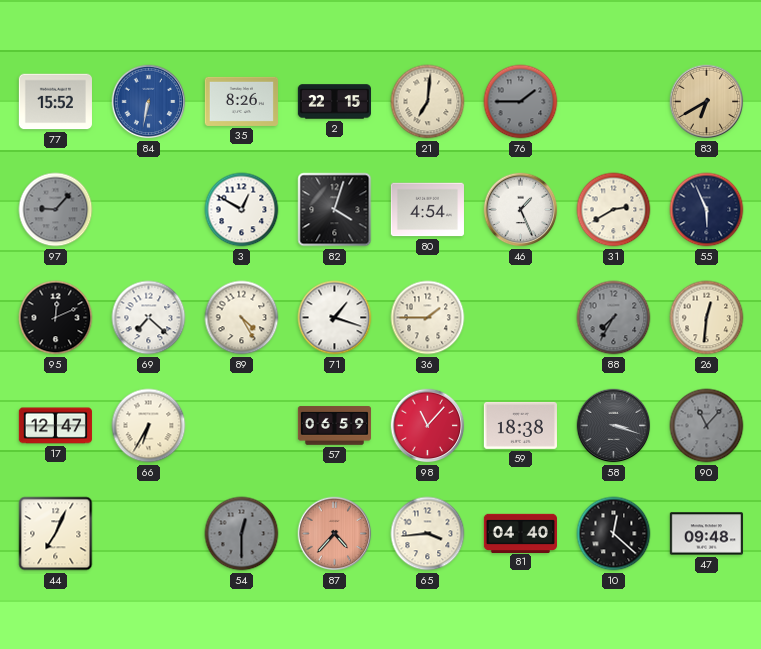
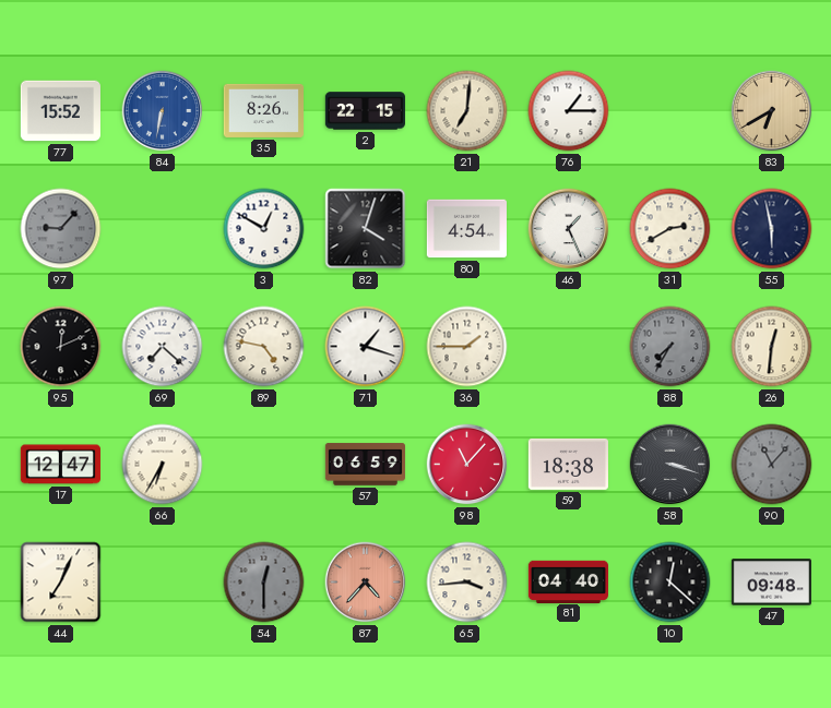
76: 1:45 -> 1:15 (569, 111)
76 dial: grey -> white (569, 111)
55: 5:56 -> 5:58 (772, 229)
89: 4:25 -> 4:47 (264, 347)
